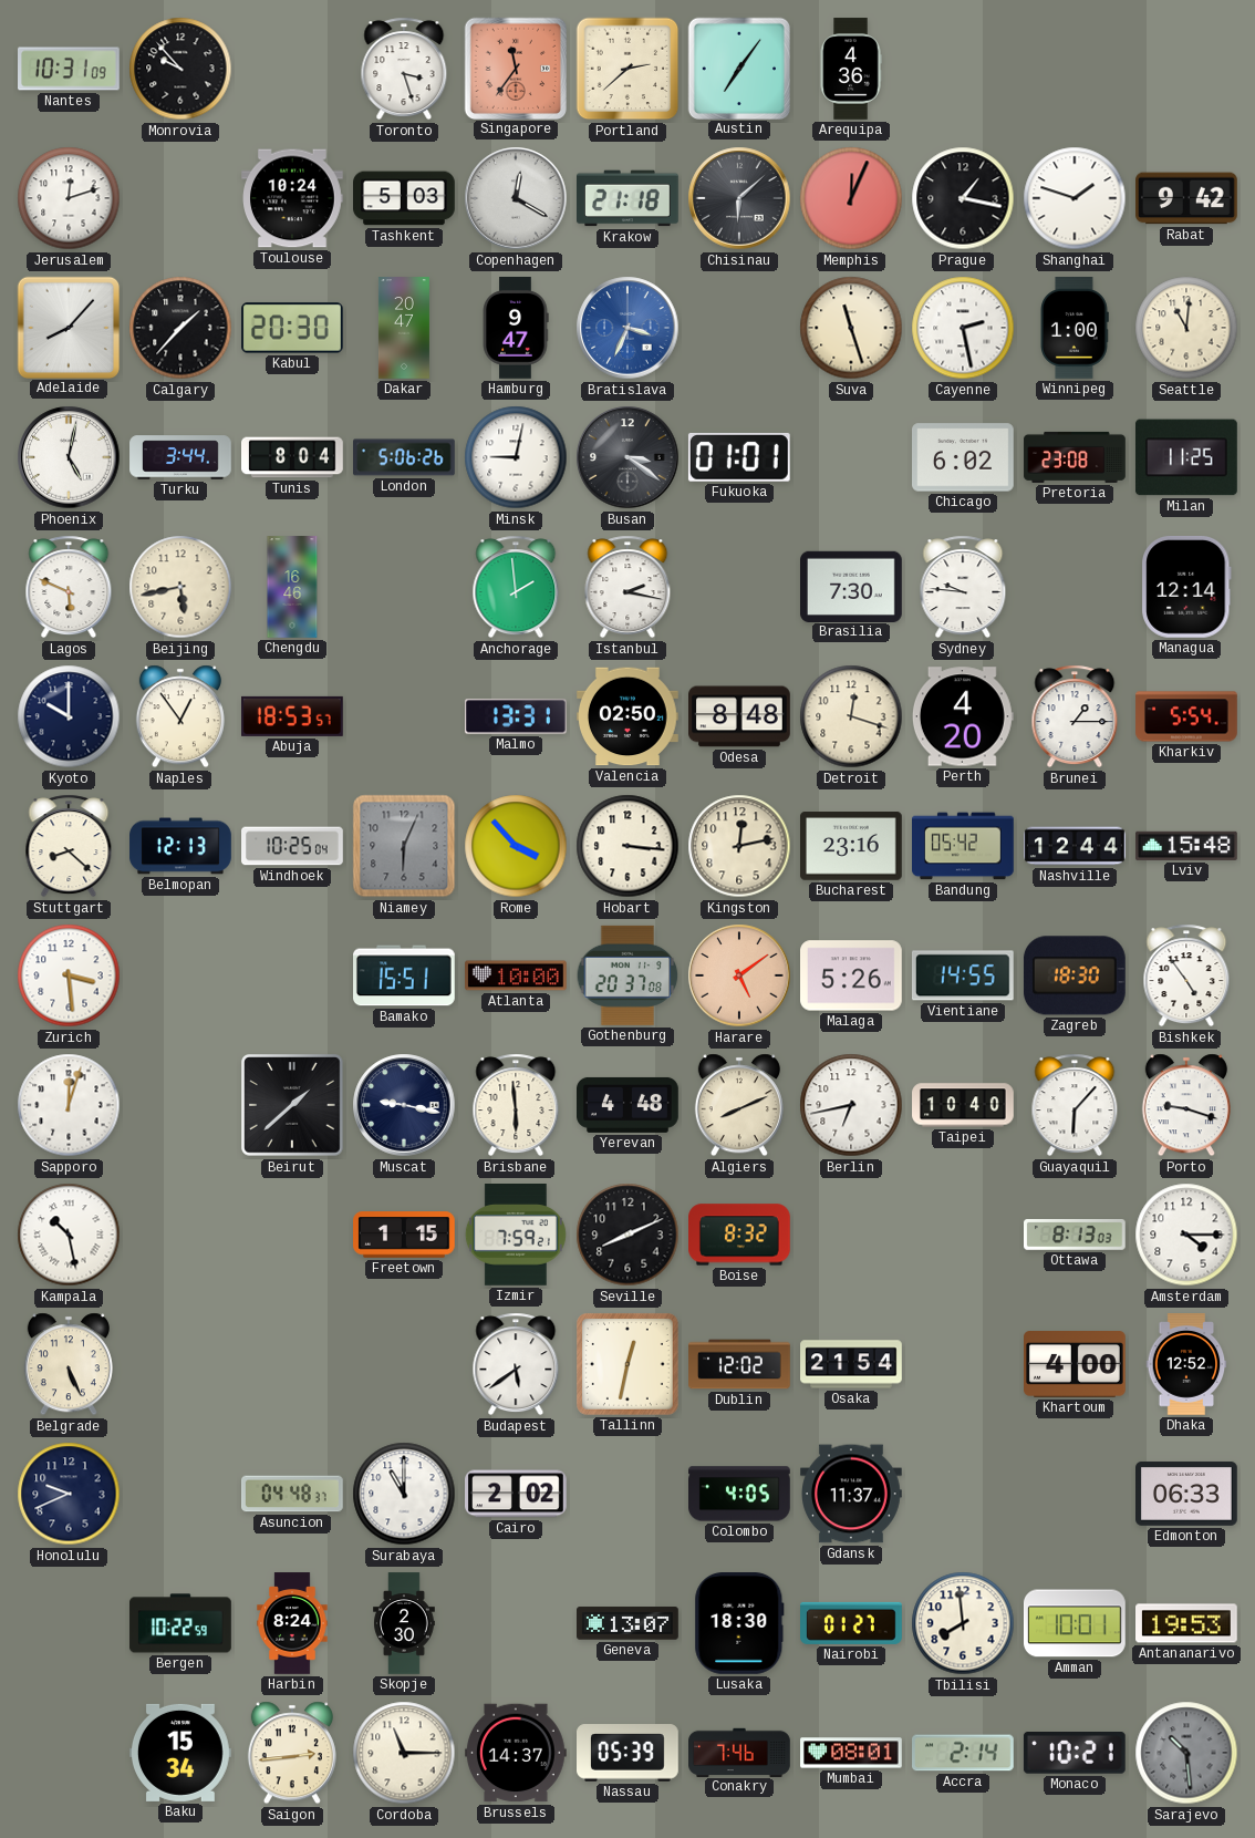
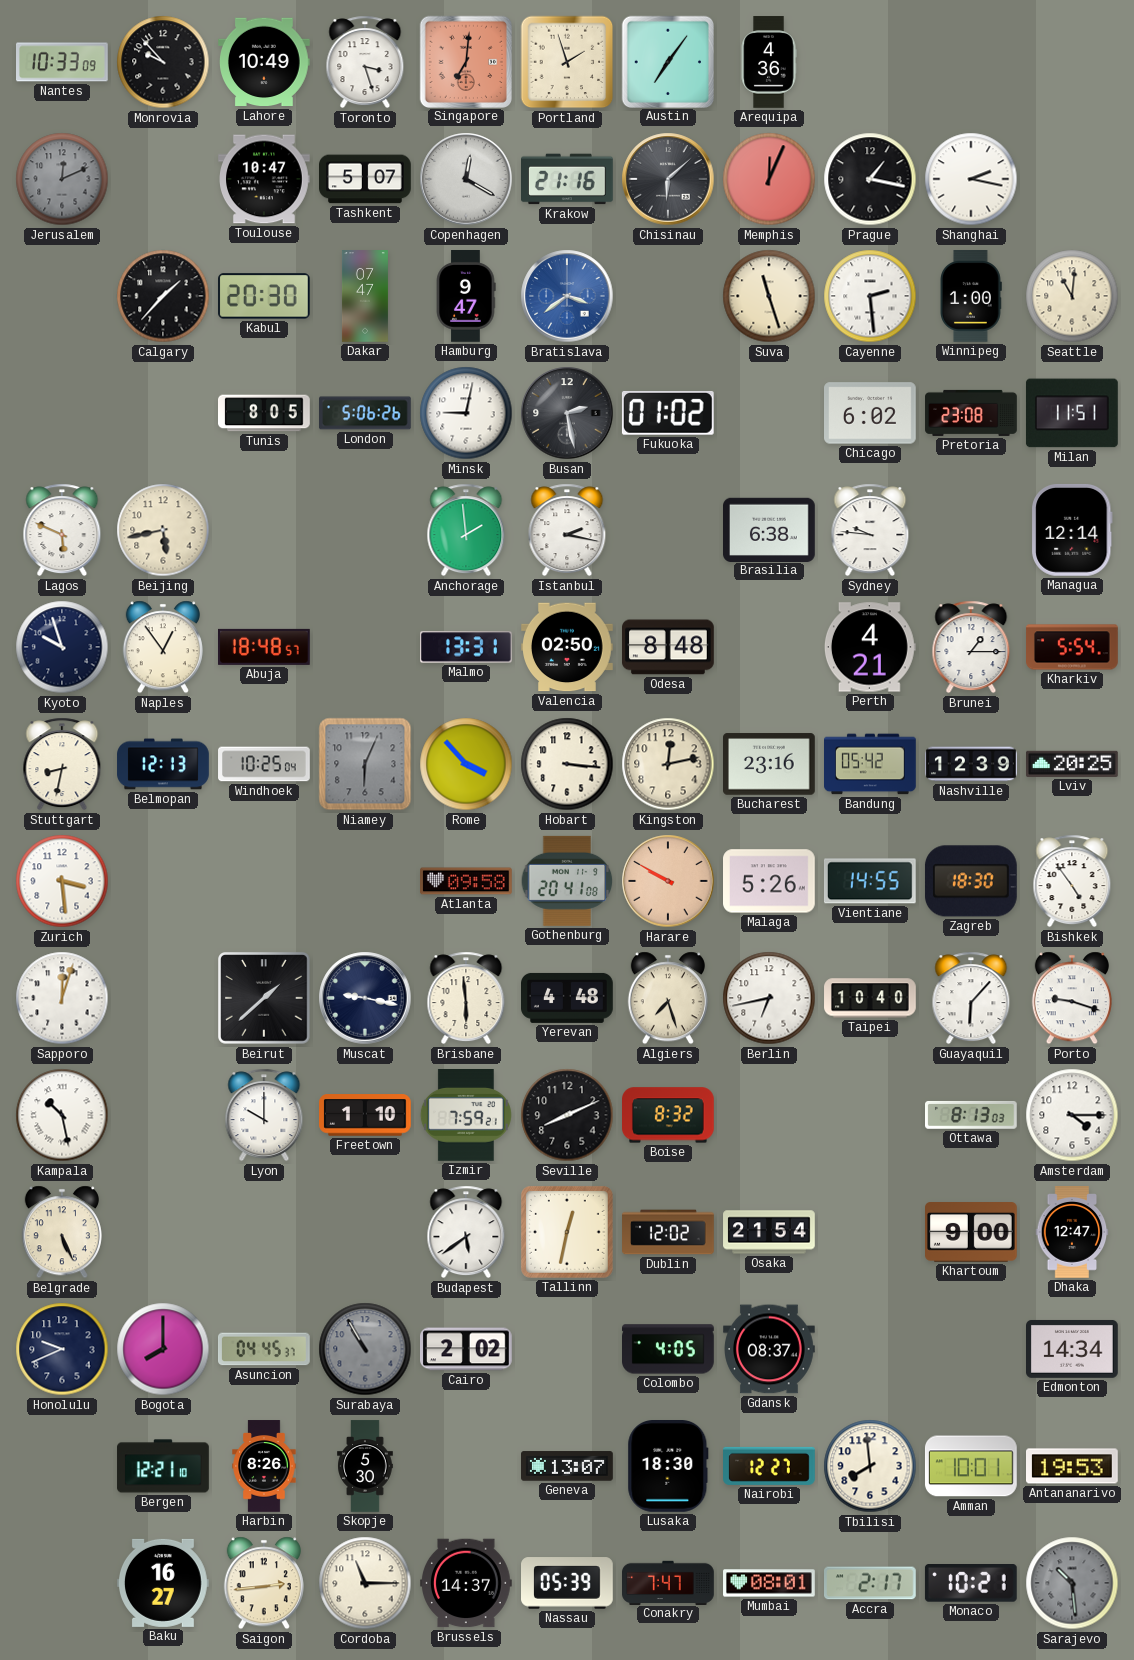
Nantes: 10:31 -> 10:33 (63, 62)
Lahore: none -> 10:49 (265, 62)
Singapore: 11:36 -> 7:01 (465, 61)
Portland: 2:38 -> 1:57 (567, 62)
Jerusalem: 12:12 -> 12:11 (62, 179)
Jerusalem dial: white -> grey (62, 179)
Toulouse: 10:24 -> 10:47 (265, 179)
Tashkent: 5:03 -> 5:07 (366, 179)
Krakow: 21:18 -> 21:16 (568, 179)
Shanghai: 1:48 -> 2:17 (971, 179)
Rabat: 9:42 -> none (1187, 198)
Adelaide: 8:07 -> none (68, 327)
Dakar: 20:47 -> 07:47 (365, 296)
Bratislava: 3:34 -> 3:39 (567, 296)
Cayenne: 2:28 -> 2:29 (870, 296)
Phoenix: 5:02 -> none (69, 457)
Turku: 3:44 -> none (180, 457)
Tunis: 8:04 -> 8:05 (265, 413)
Busan: 3:21 -> 2:28 (567, 413)
Fukuoka: 01:01 -> 01:02 (668, 413)
Milan: 11:25 -> 11:51 (1072, 413)
Chengdu: 16:46 -> none (292, 587)
Brasilia: 7:30 -> 6:38 (770, 529)
Kyoto: 10:00 -> 9:57 (62, 647)
Abuja: 18:53 -> 18:48 (265, 647)
Detroit: 12:18 -> none (851, 716)
Perth: 4:20 -> 4:21 (870, 647)
Stuttgart: 8:22 -> 8:32 (62, 764)
Nashville: 12:44 -> 12:39 (971, 764)
Lviv: 15:48 -> 20:25 (1073, 764)
Bamako: 15:51 -> none (405, 975)
Atlanta: 10:00 -> 09:58 (467, 881)
Gothenburg: 20:37 -> 20:41 (567, 881)
Harare: 5:09 -> 9:50 (668, 881)
Algiers: 8:11 -> 7:27 (668, 998)
Lyon: none -> 10:00 (264, 1115)
Freetown: 1:15 -> 1:10 (366, 1115)
Khartoum: 4:00 -> 9:00 (972, 1233)
Dhaka: 12:52 -> 12:47 (1072, 1233)
Bogota: none -> 8:00 (163, 1349)
Asuncion: 04:48 -> 04:45 (265, 1349)
Surabaya: 11:00 -> 10:55 (365, 1349)
Surabaya dial: white -> grey (365, 1349)
Gdansk: 11:37 -> 08:37 (770, 1349)
Edmonton: 06:33 -> 14:34 (1073, 1349)
Bergen: 10:22 -> 12:21 (163, 1466)
Harbin: 8:24 -> 8:26 (264, 1466)
Skopje: 2:30 -> 5:30 (365, 1466)
Nairobi: 01:27 -> 12:27 (769, 1466)
Baku: 15:34 -> 16:27 (164, 1583)
Conakry: 7:46 -> 7:47 (668, 1582)
Accra: 2:14 -> 2:17 (871, 1583)
